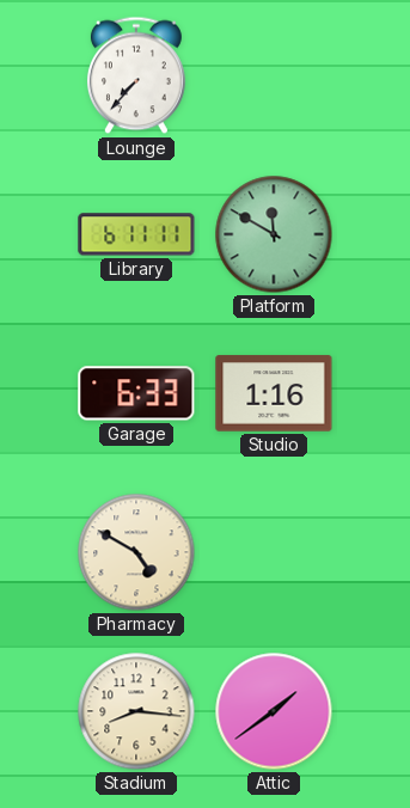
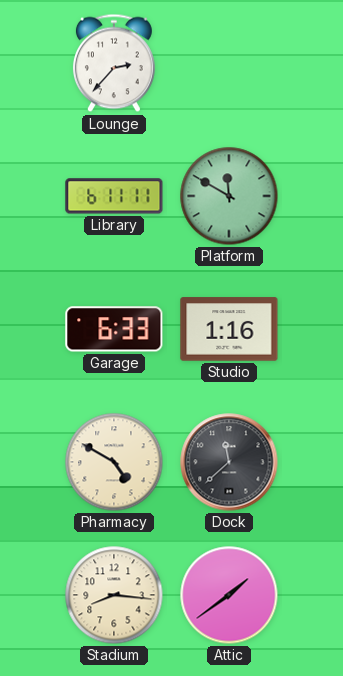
Lounge: 7:37 -> 2:37 (114, 63)
Dock: none -> 11:38 (229, 462)
